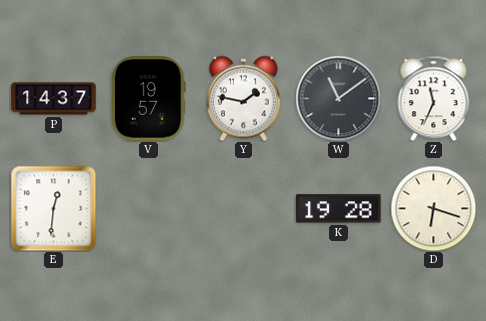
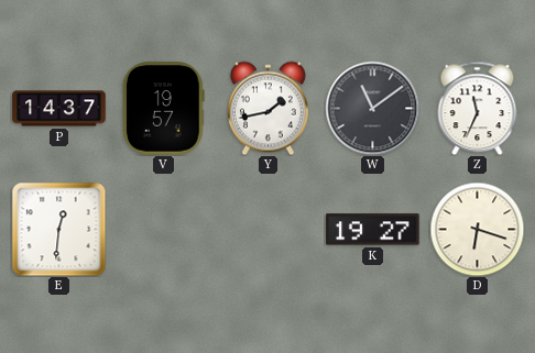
Y: 1:47 -> 1:43 (267, 108)
K: 19:28 -> 19:27 (373, 230)
